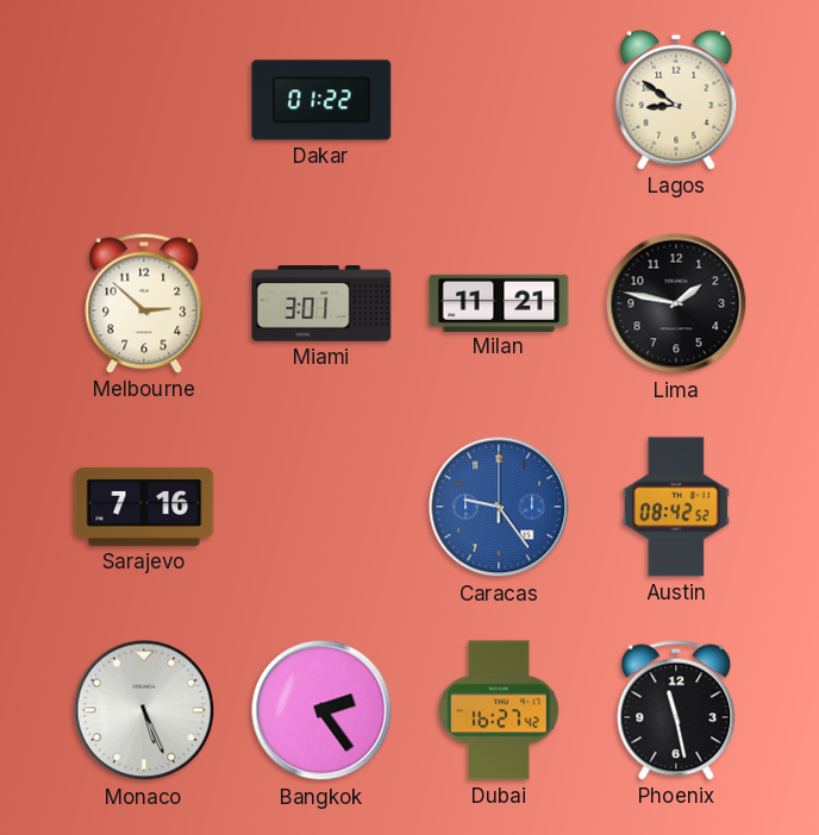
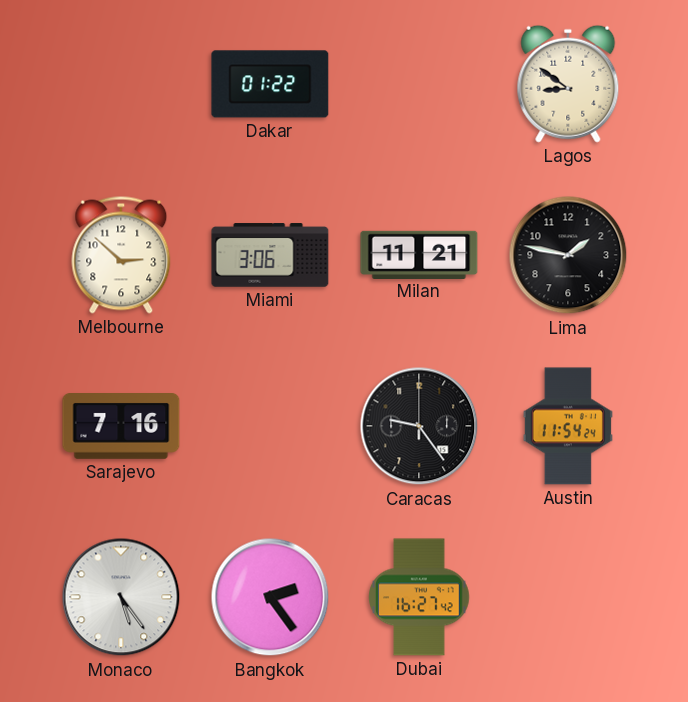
Miami: 3:01 -> 3:06 (270, 255)
Caracas dial: blue -> black (419, 426)
Austin: 08:42 -> 11:54 (568, 426)
Monaco: 5:26 -> 5:24 (121, 597)
Phoenix: 11:28 -> none (676, 710)
